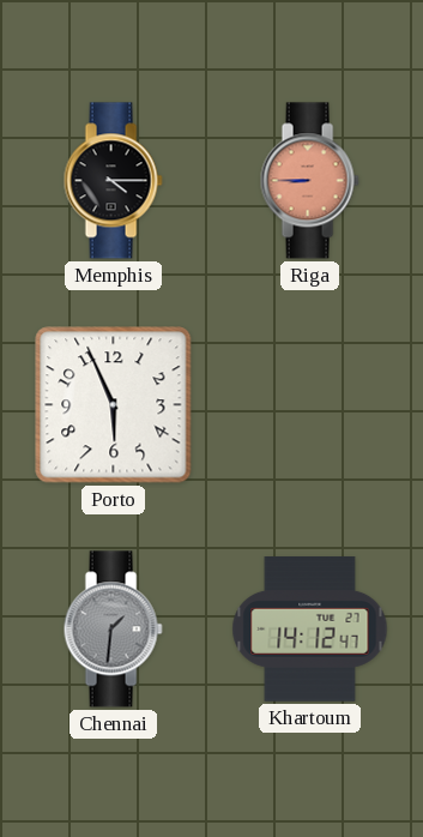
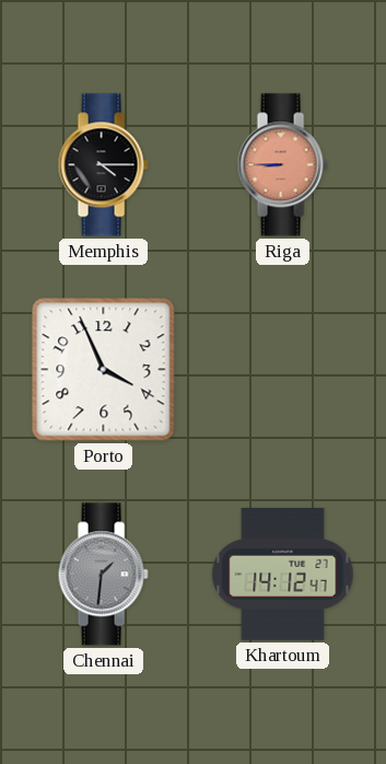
Porto: 5:56 -> 3:56 (104, 370)
